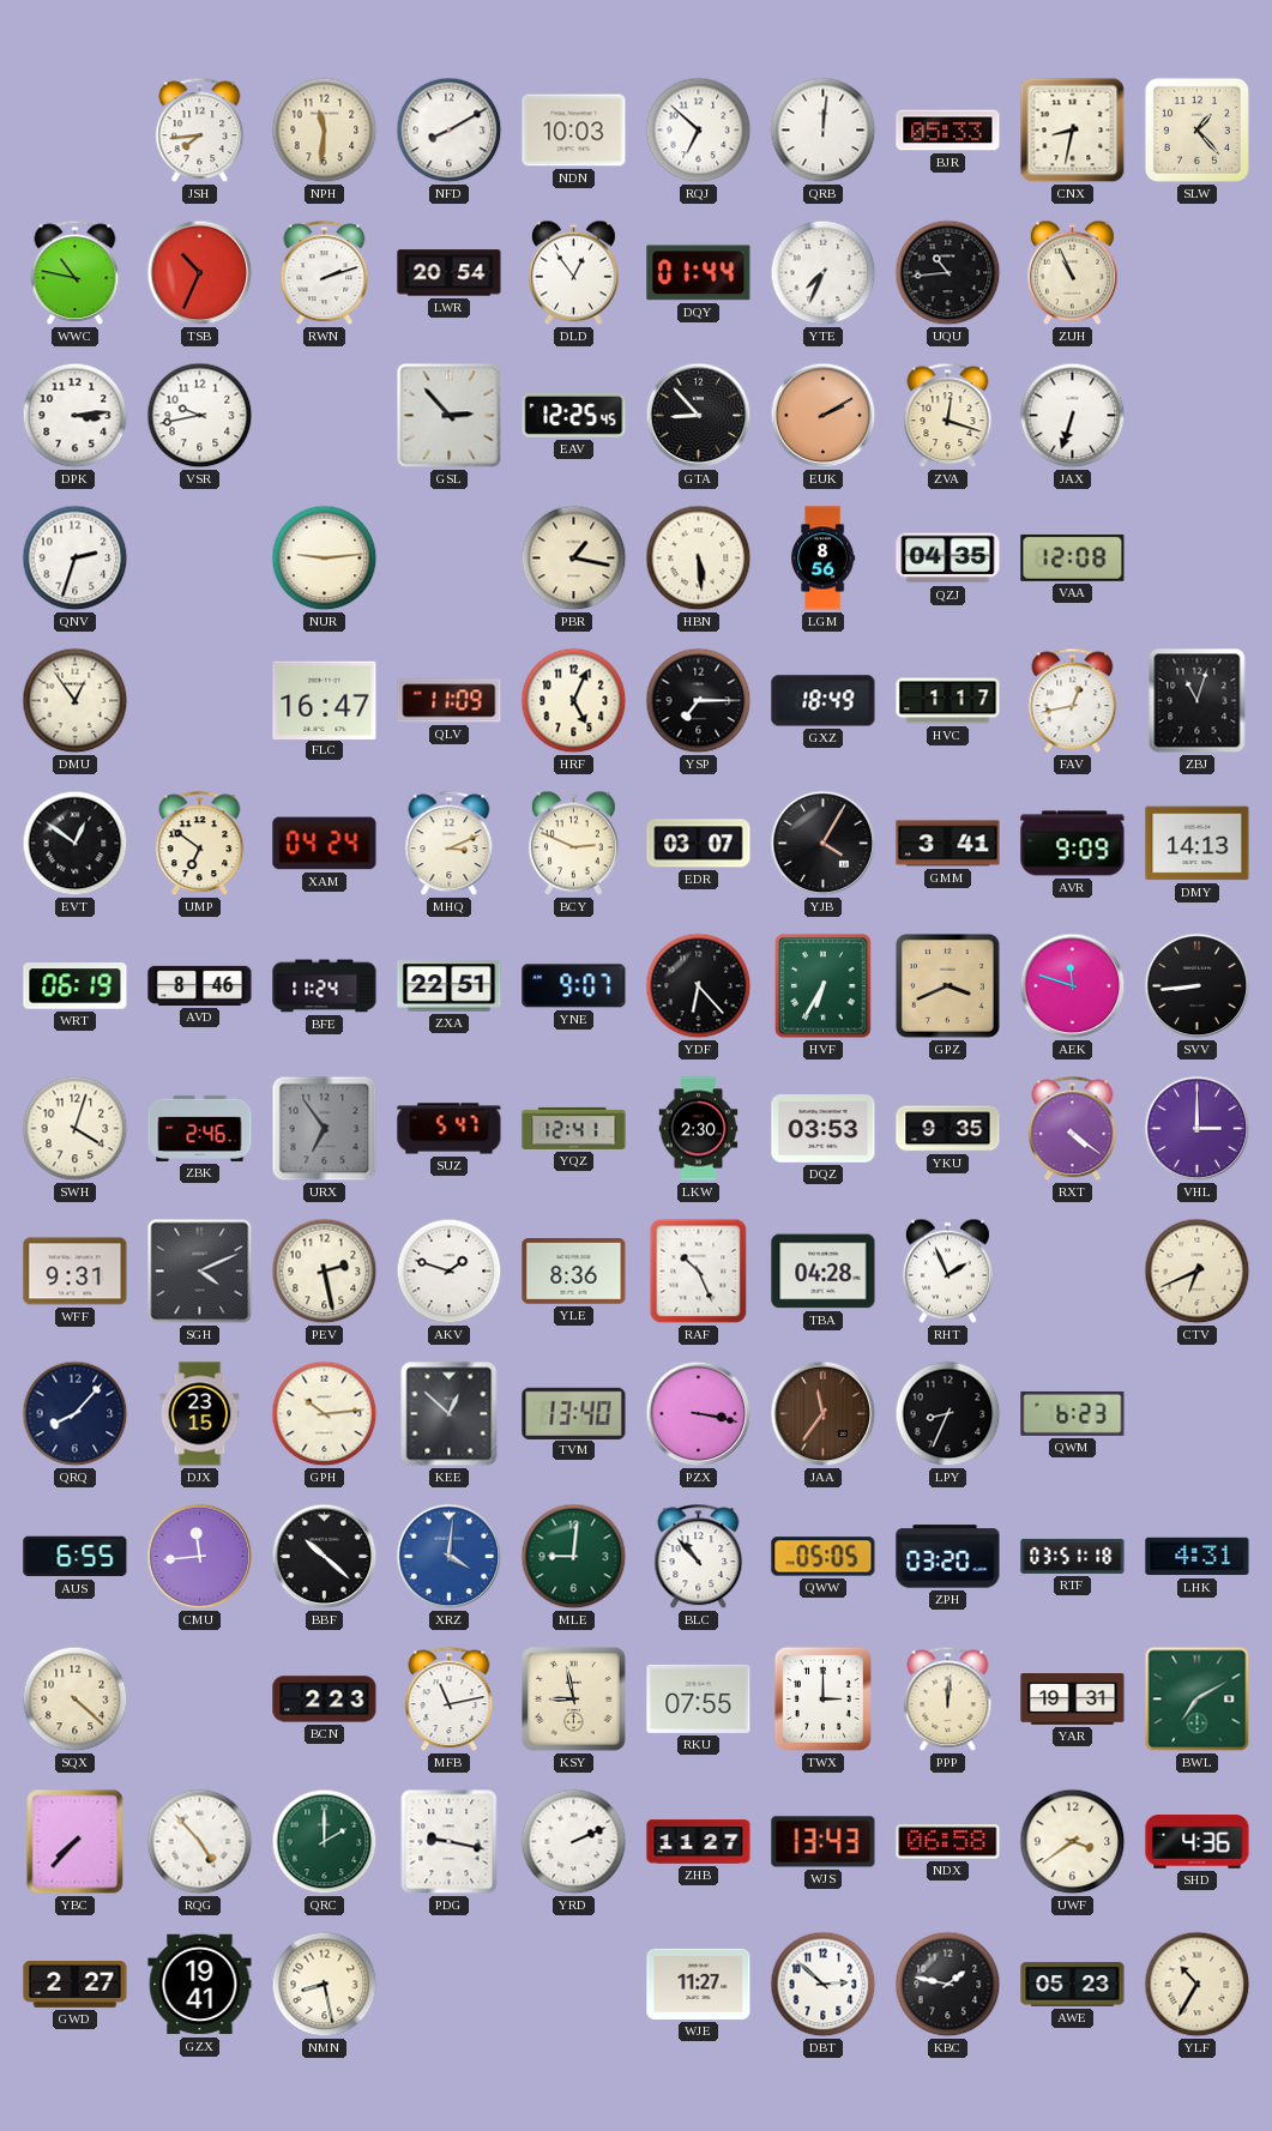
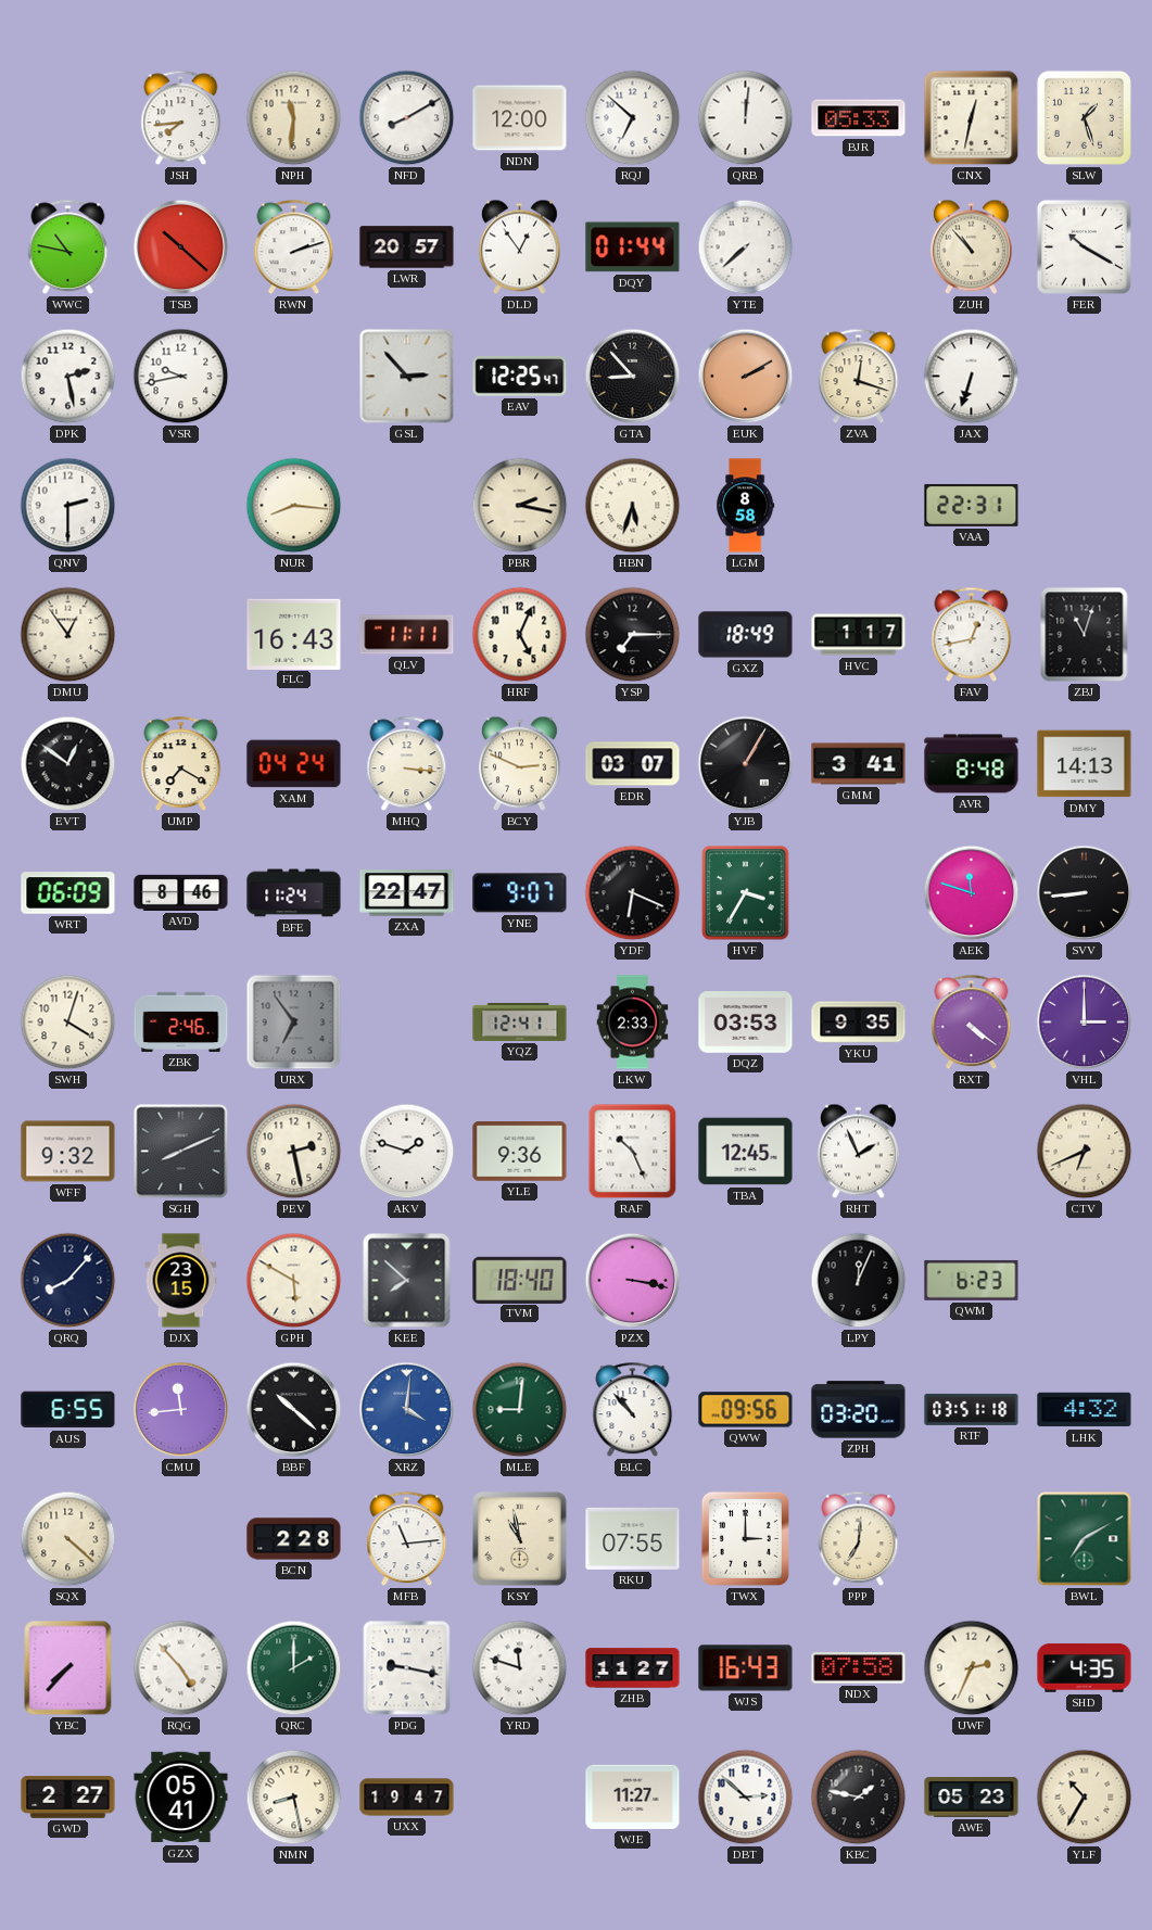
NDN: 10:03 -> 12:00 (520, 118)
CNX: 8:32 -> 12:32 (972, 118)
SLW: 1:23 -> 1:27 (1084, 117)
TSB: 10:34 -> 10:22 (181, 247)
LWR: 20:54 -> 20:57 (407, 247)
YTE: 7:34 -> 7:38 (746, 247)
UQU: 10:44 -> none (948, 273)
ZUH: 10:56 -> 10:53 (971, 247)
FER: none -> 10:20 (1084, 246)
DPK: 3:14 -> 2:28 (68, 377)
EAV: 12:25:45 -> 12:25:47 (520, 376)
QNV: 2:33 -> 2:30 (68, 506)
NUR: 9:14 -> 8:16 (294, 506)
PBR: 1:17 -> 2:17 (520, 506)
HBN: 5:29 -> 5:33 (633, 506)
LGM: 8:56 -> 8:58 (746, 506)
QZJ: 04:35 -> none (948, 559)
VAA: 12:08 -> 22:31 (972, 505)
FLC: 16:47 -> 16:43 (294, 634)
QLV: 11:09 -> 11:11 (407, 635)
UMP: 6:51 -> 7:20 (181, 764)
MHQ: 3:11 -> 3:16 (407, 764)
YJB: 4:05 -> 1:05 (746, 764)
AVR: 9:09 -> 8:48 (972, 764)
WRT: 06:19 -> 06:09 (68, 893)
ZXA: 22:51 -> 22:47 (407, 893)
YDF: 6:23 -> 6:19 (633, 893)
HVF: 6:35 -> 3:35 (746, 893)
GPZ: 3:41 -> none (948, 986)
SUZ: 5:47 -> none (450, 1129)
LKW: 2:30 -> 2:33 (633, 1023)
WFF: 9:31 -> 9:32 (68, 1152)
SGH: 4:11 -> 8:11 (181, 1152)
YLE: 8:36 -> 9:36 (520, 1152)
TBA: 04:28 -> 12:45 (746, 1152)
GPH: 10:14 -> 5:50 (294, 1281)
KEE: 12:52 -> 7:52 (407, 1281)
TVM: 13:40 -> 18:40 (520, 1280)
JAA: 11:36 -> none (824, 1414)
LPY: 8:34 -> 12:04 (859, 1281)
QWW: 05:05 -> 09:56 (746, 1410)
LHK: 4:31 -> 4:32 (1085, 1410)
BCN: 2:23 -> 2:28 (294, 1539)
MFB: 11:13 -> 11:14 (407, 1539)
KSY: 8:58 -> 10:58 (520, 1539)
PPP: 12:01 -> 7:01 (859, 1539)
YAR: 19:31 -> none (1073, 1700)
YRD: 2:11 -> 11:48 (520, 1668)
WJS: 13:43 -> 16:43 (746, 1668)
NDX: 06:58 -> 07:58 (859, 1668)
UWF: 3:39 -> 2:34 (972, 1668)
SHD: 4:36 -> 4:35 (1085, 1668)
GZX: 19:41 -> 05:41 (181, 1798)
UXX: none -> 19:47 (407, 1798)
